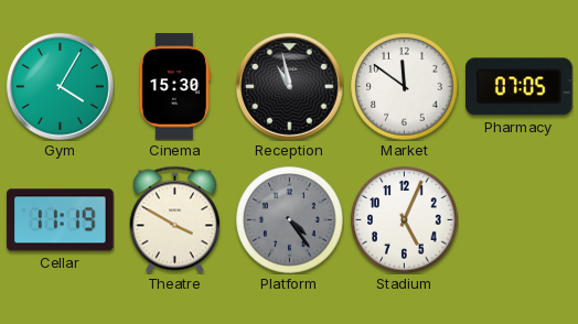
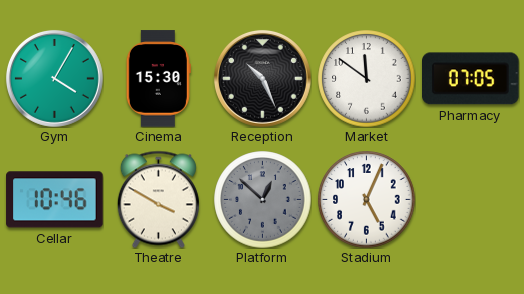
Reception: 10:58 -> 10:26 (262, 78)
Cellar: 11:19 -> 10:46 (55, 200)
Platform: 4:24 -> 12:52 (263, 200)
